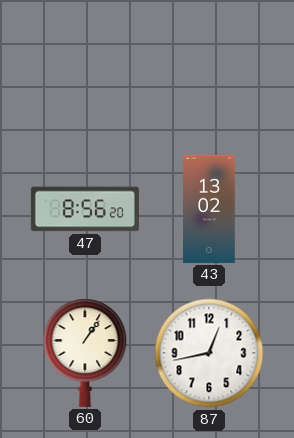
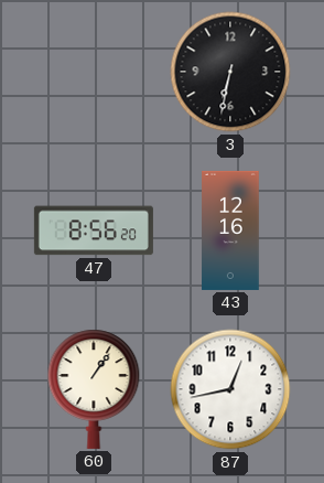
3: none -> 6:32 (230, 72)
43: 13:02 -> 12:16 (230, 230)
